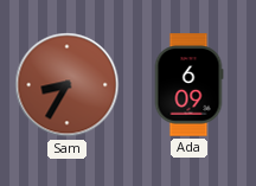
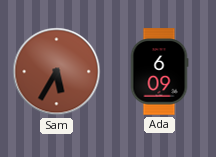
Sam: 8:35 -> 5:35 (57, 72)
